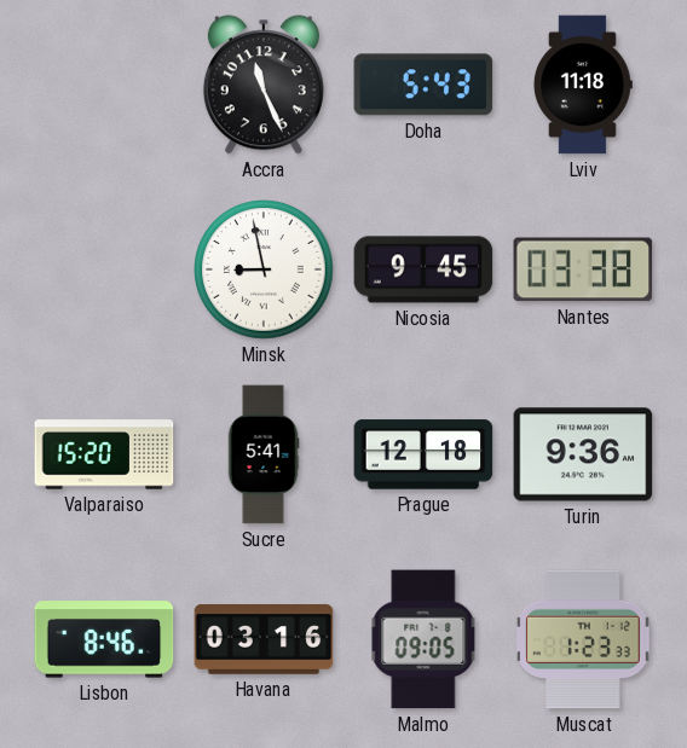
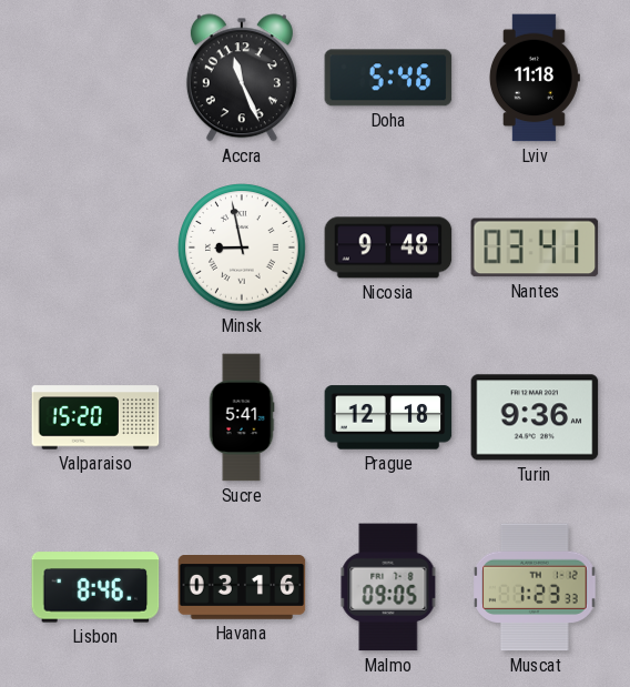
Doha: 5:43 -> 5:46 (388, 78)
Nicosia: 9:45 -> 9:48 (388, 247)
Nantes: 03:38 -> 03:41 (535, 247)
